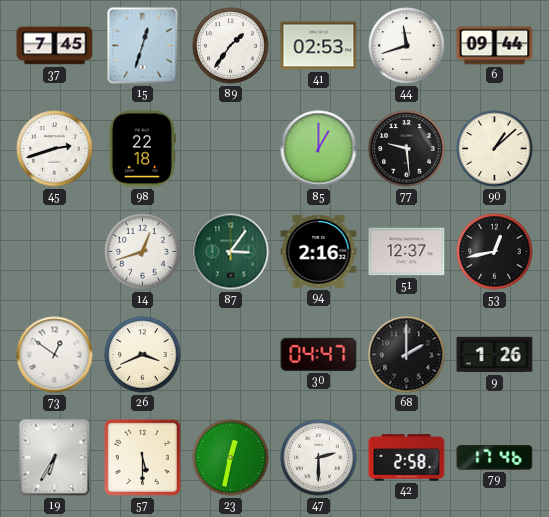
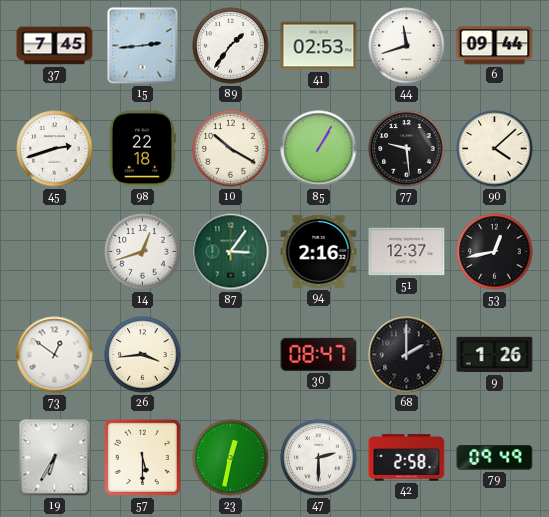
15: 12:33 -> 2:44 (143, 46)
10: none -> 10:20 (231, 149)
85: 1:00 -> 1:05 (319, 149)
90: 1:08 -> 4:08 (495, 149)
26: 3:41 -> 3:44 (143, 355)
30: 04:47 -> 08:47 (319, 354)
79: 17:46 -> 09:49 (495, 458)
